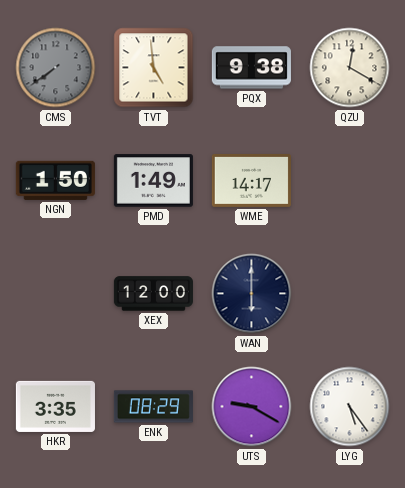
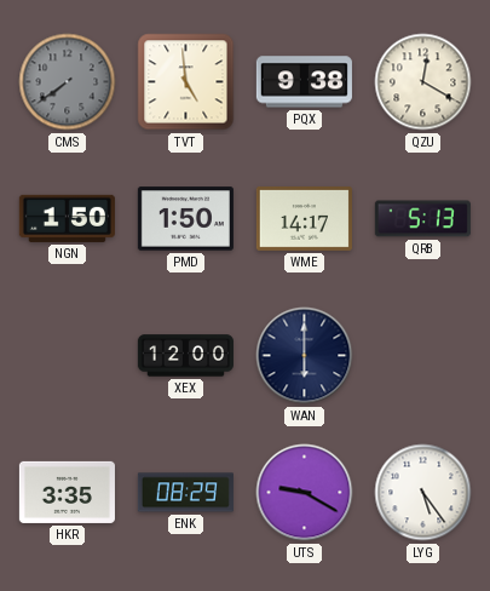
PMD: 1:49 -> 1:50 (185, 219)
QRB: none -> 5:13 (422, 219)
